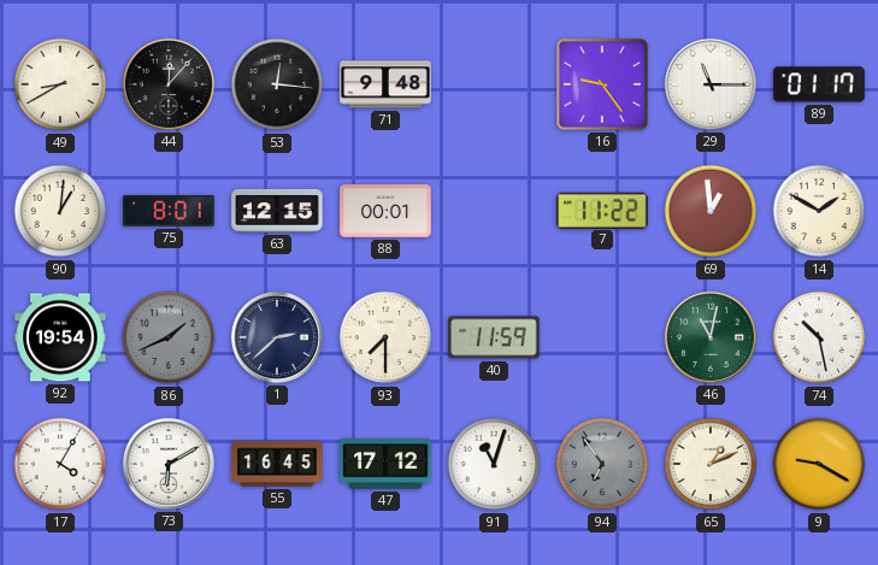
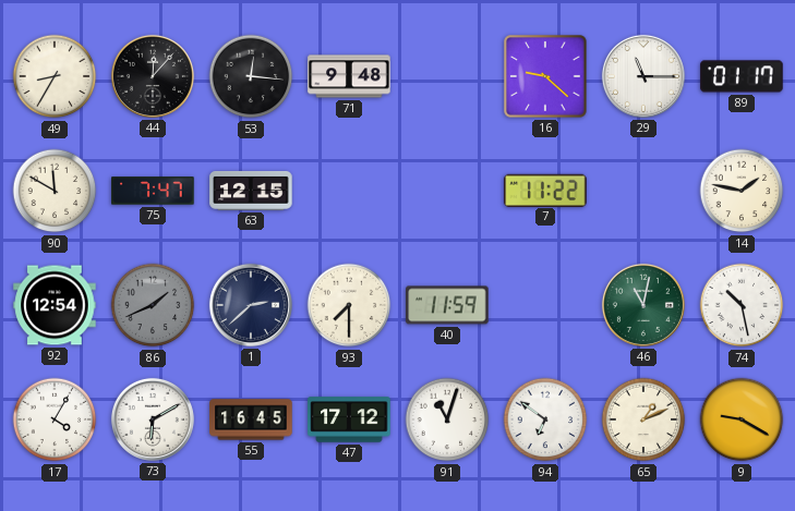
49: 8:40 -> 8:35 (55, 76)
16: 9:24 -> 9:22 (545, 76)
90: 1:01 -> 11:50 (55, 191)
75: 8:01 -> 7:47 (153, 191)
88: 00:01 -> none (385, 211)
69: 12:59 -> none (711, 211)
14: 1:50 -> 1:47 (742, 191)
92: 19:54 -> 12:54 (55, 305)
94: 6:54 -> 6:51 (545, 419)
94 dial: grey -> white (545, 419)
